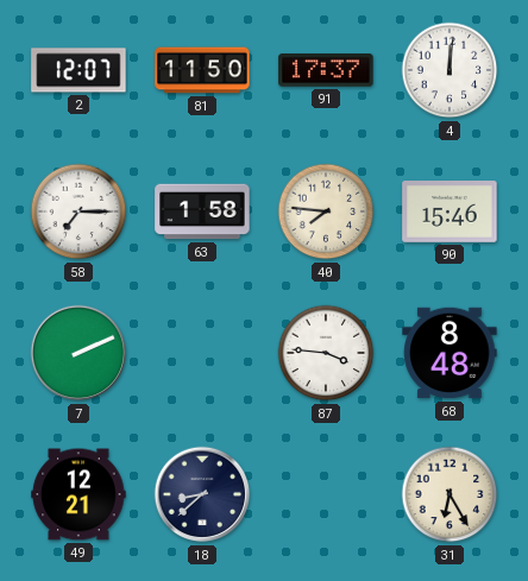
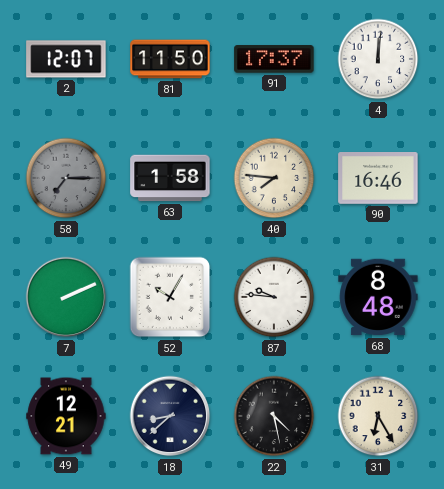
58 dial: white -> grey (66, 178)
90: 15:46 -> 16:46 (378, 178)
52: none -> 10:05 (170, 297)
87: 3:46 -> 9:46 (274, 297)
22: none -> 4:28 (274, 416)
